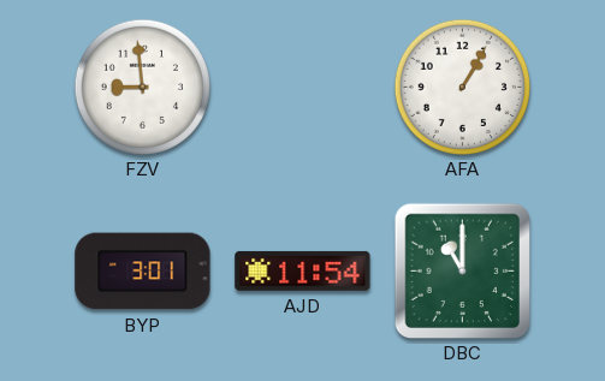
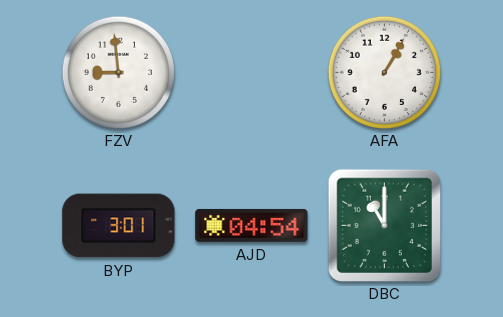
AJD: 11:54 -> 04:54 (252, 225)
